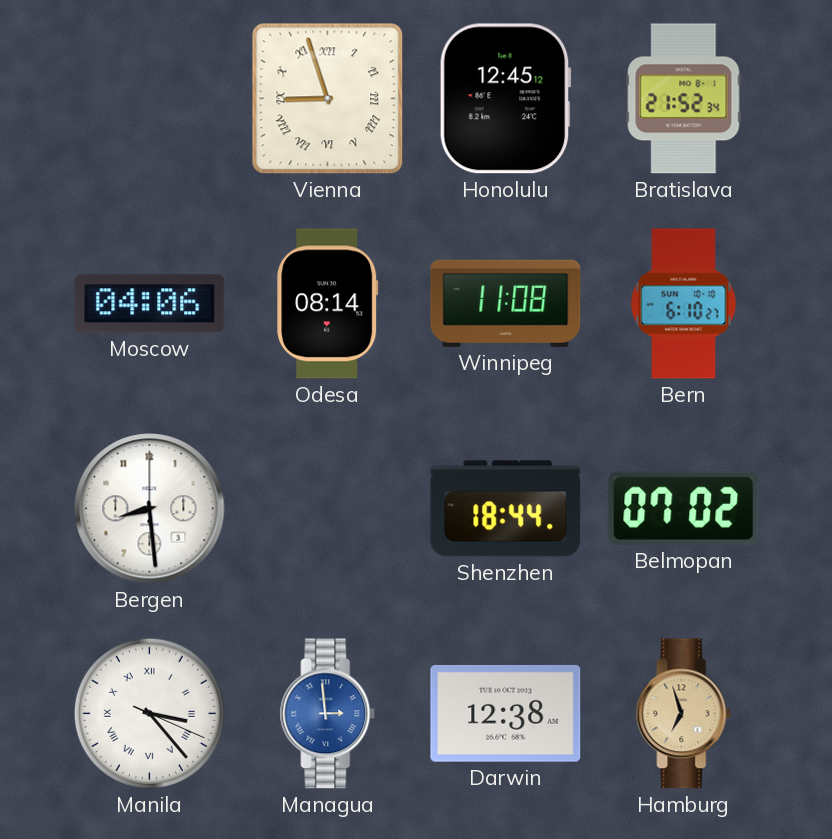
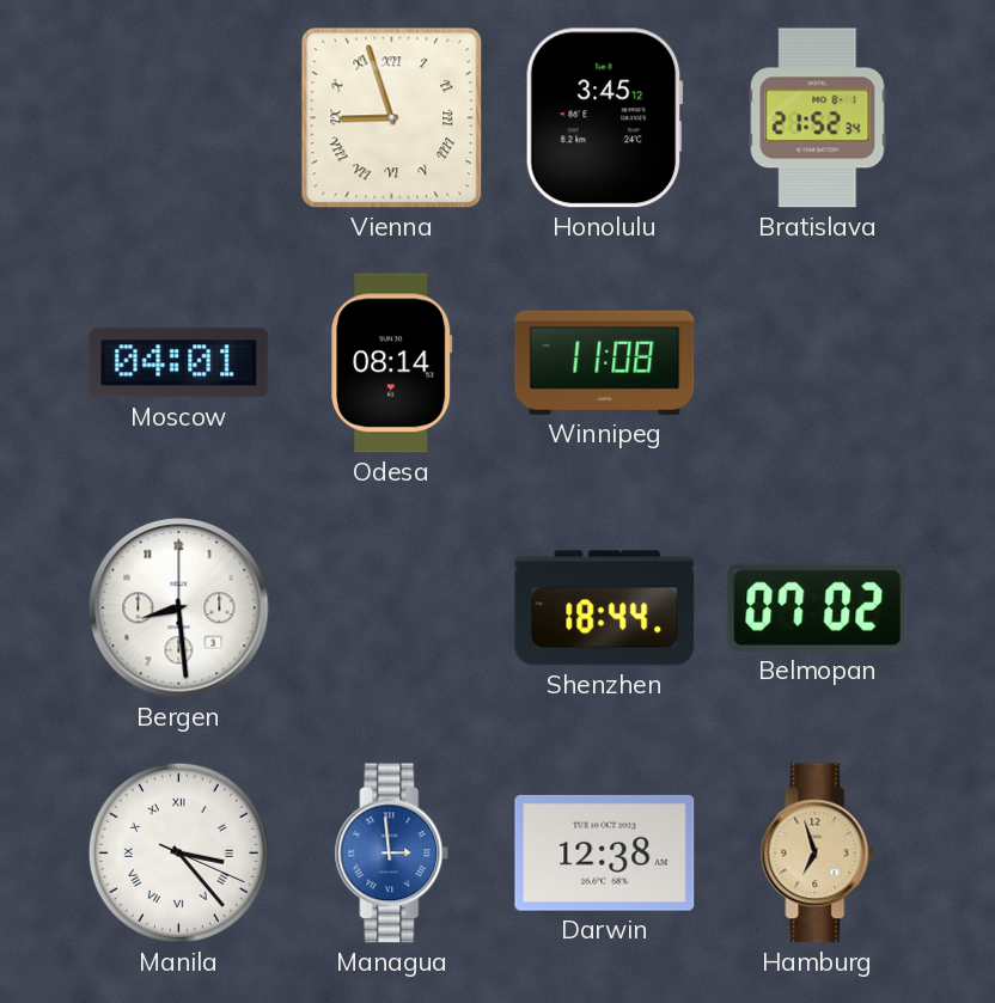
Honolulu: 12:45 -> 3:45 (604, 118)
Moscow: 04:06 -> 04:01 (179, 363)
Bern: 6:10 -> none (684, 304)
